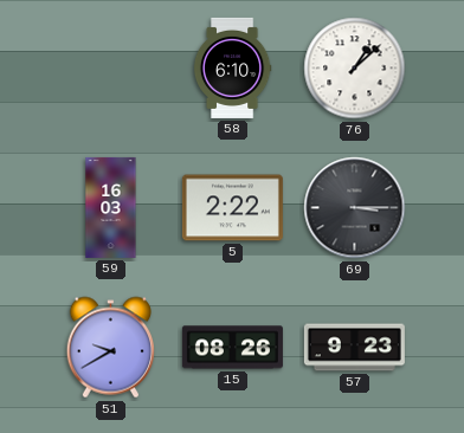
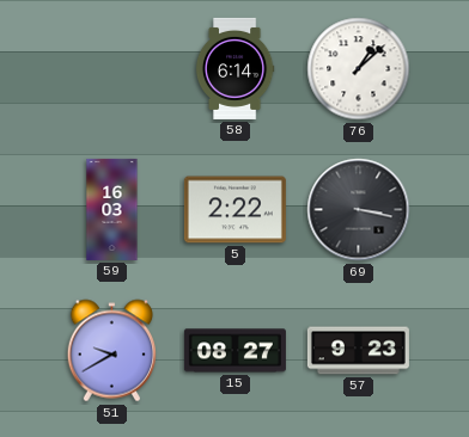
58: 6:10 -> 6:14 (234, 68)
69: 3:15 -> 3:17 (359, 210)
15: 08:26 -> 08:27 (234, 351)
